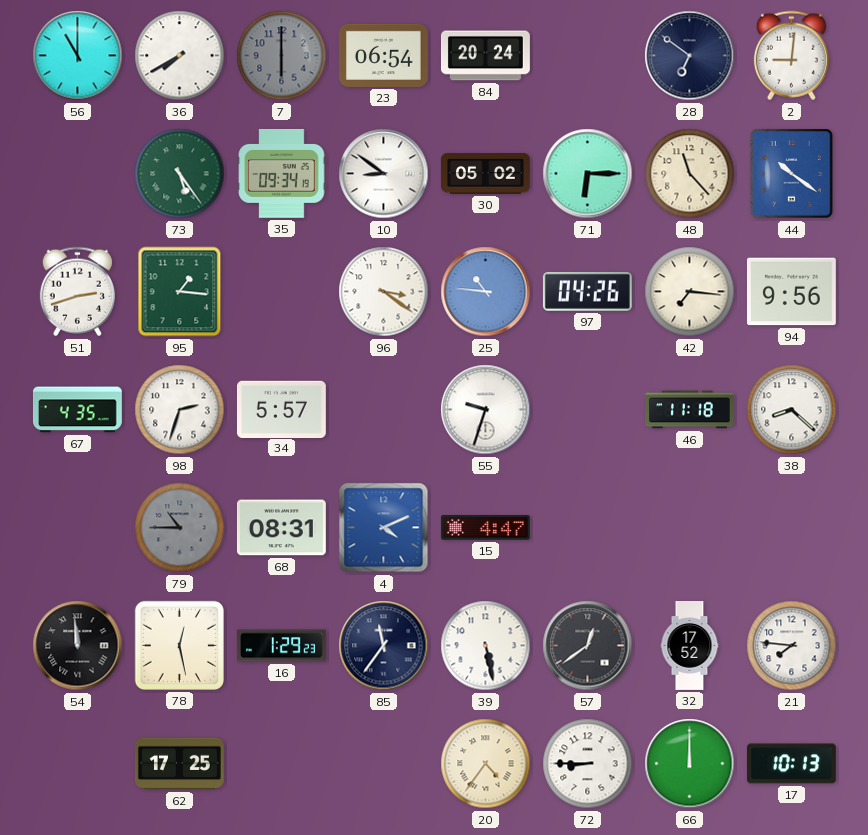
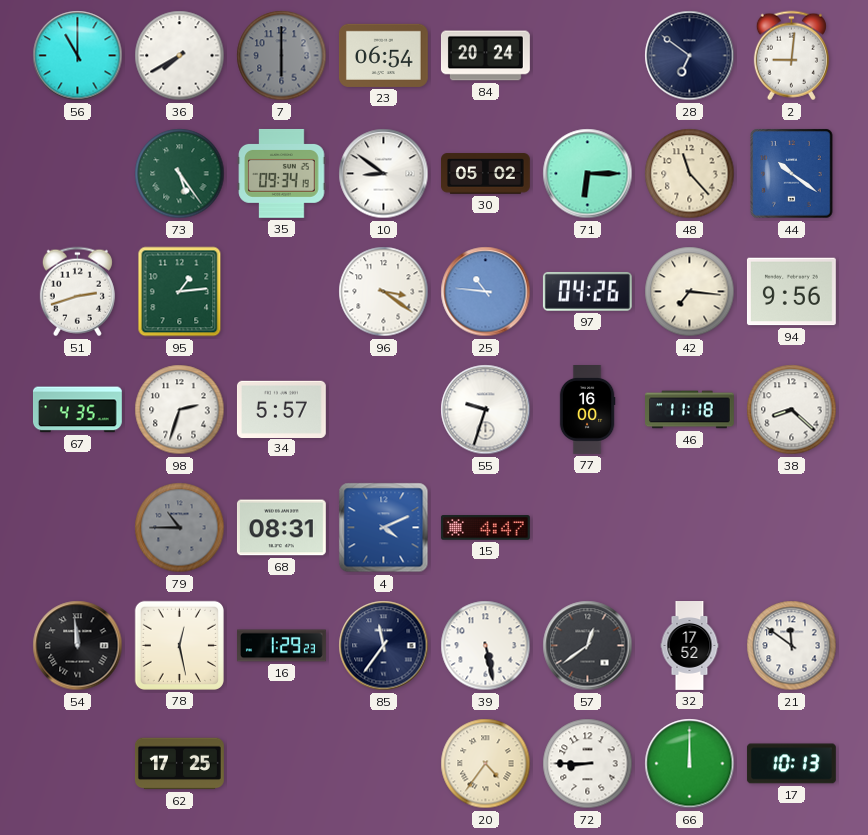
95: 1:16 -> 1:14 (180, 292)
77: none -> 16:00 (587, 410)
21: 7:46 -> 11:51 (792, 646)
